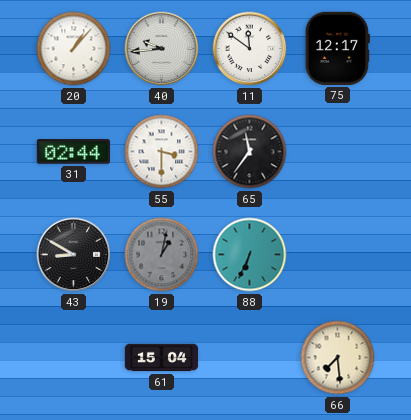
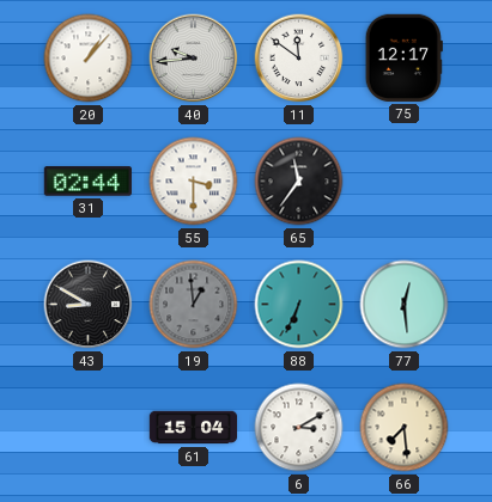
19: 1:02 -> 12:59 (194, 305)
77: none -> 12:29 (405, 305)
6: none -> 3:10 (299, 428)
